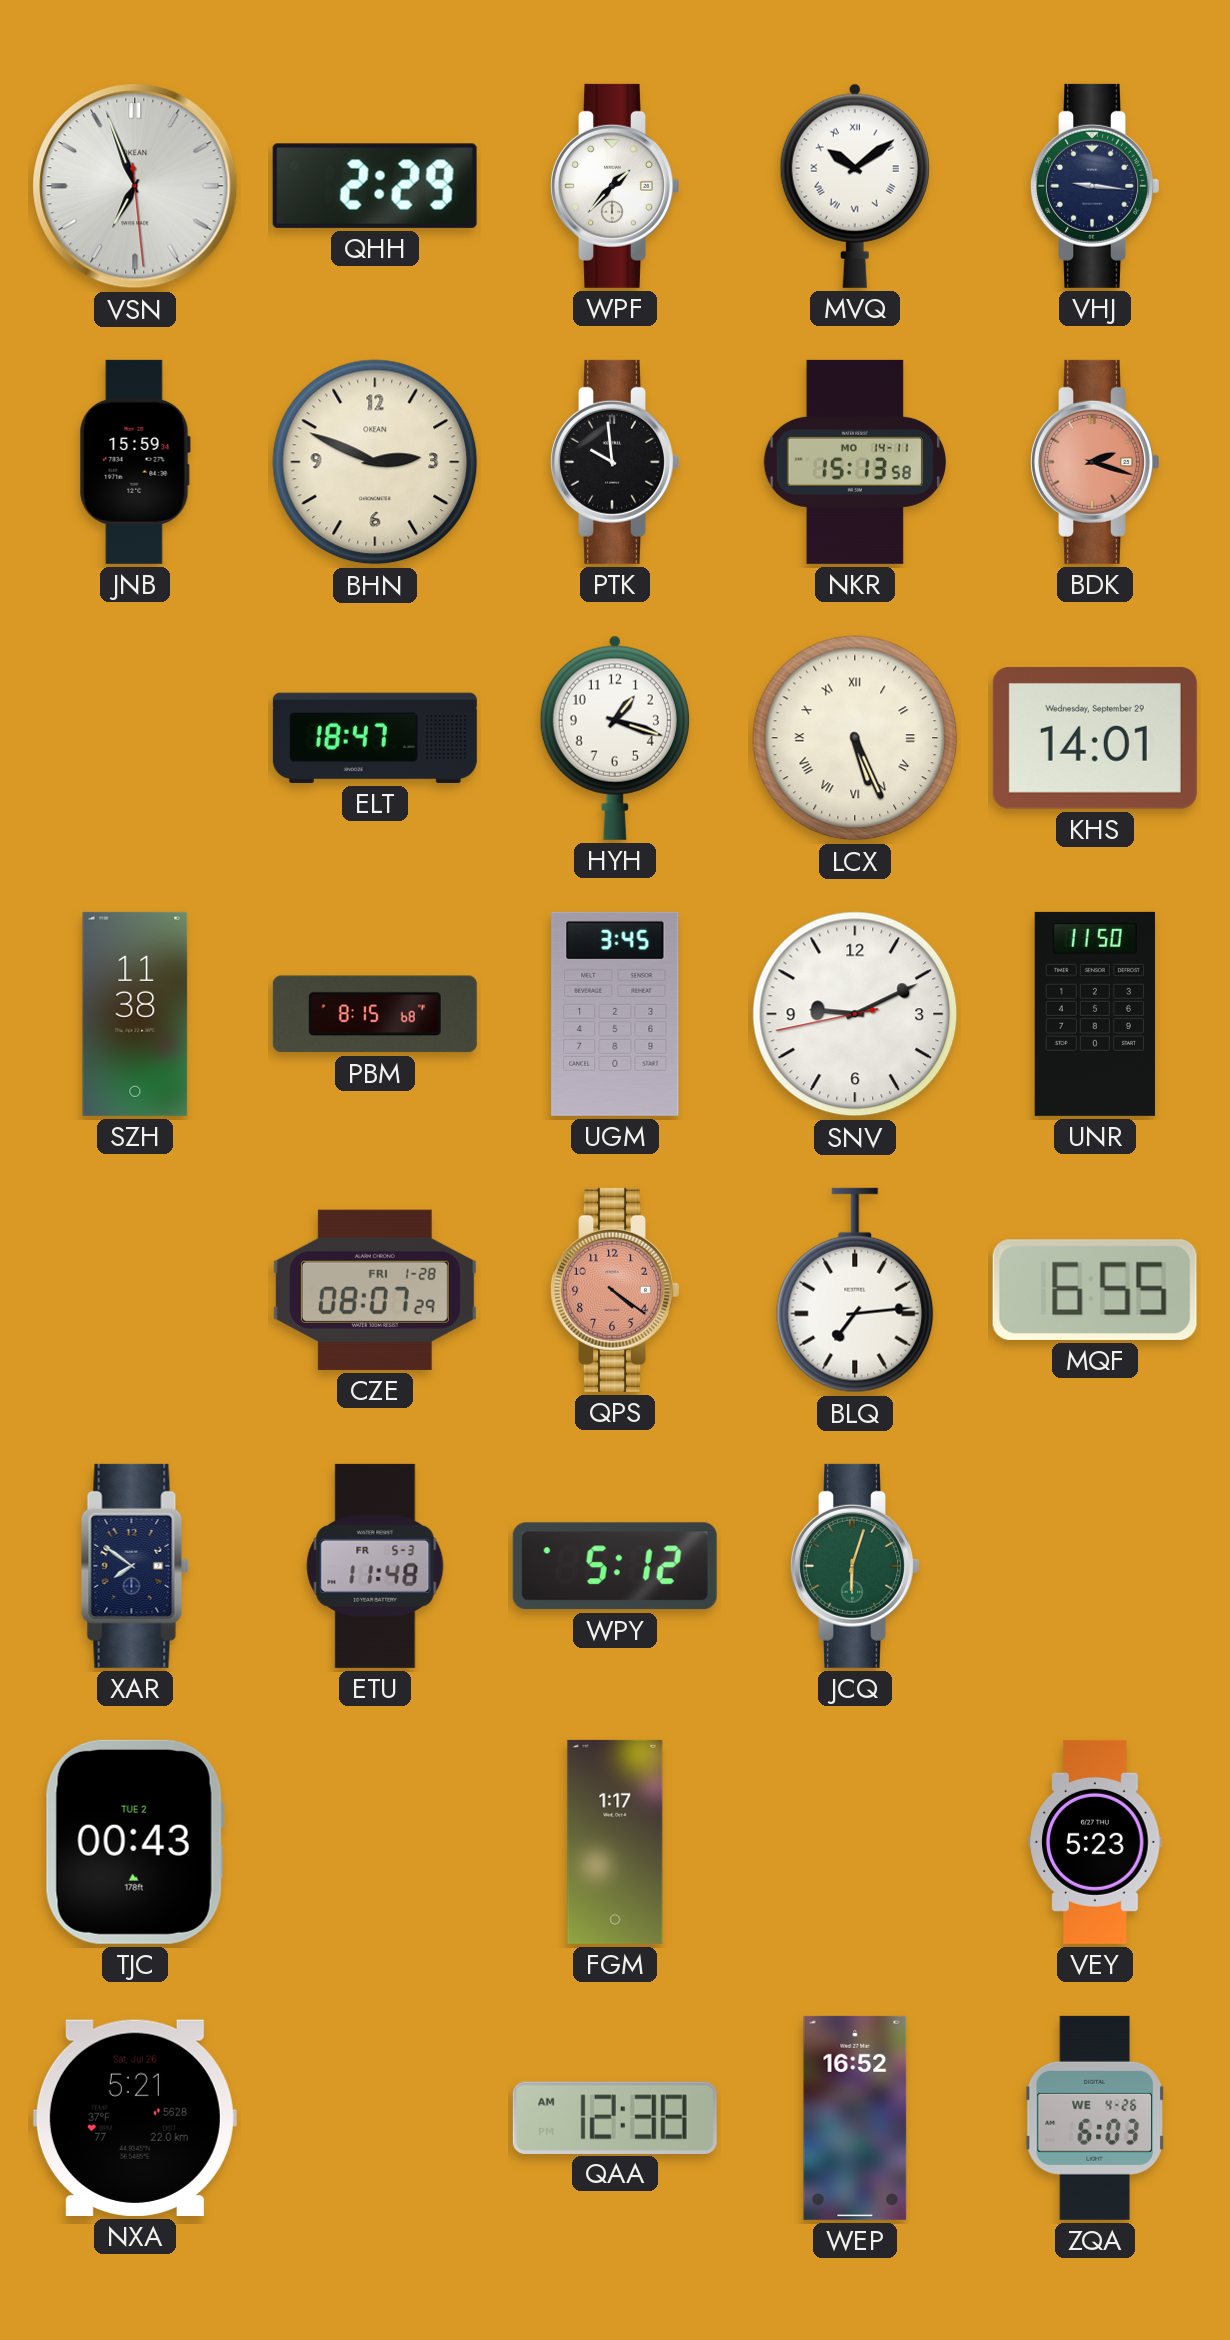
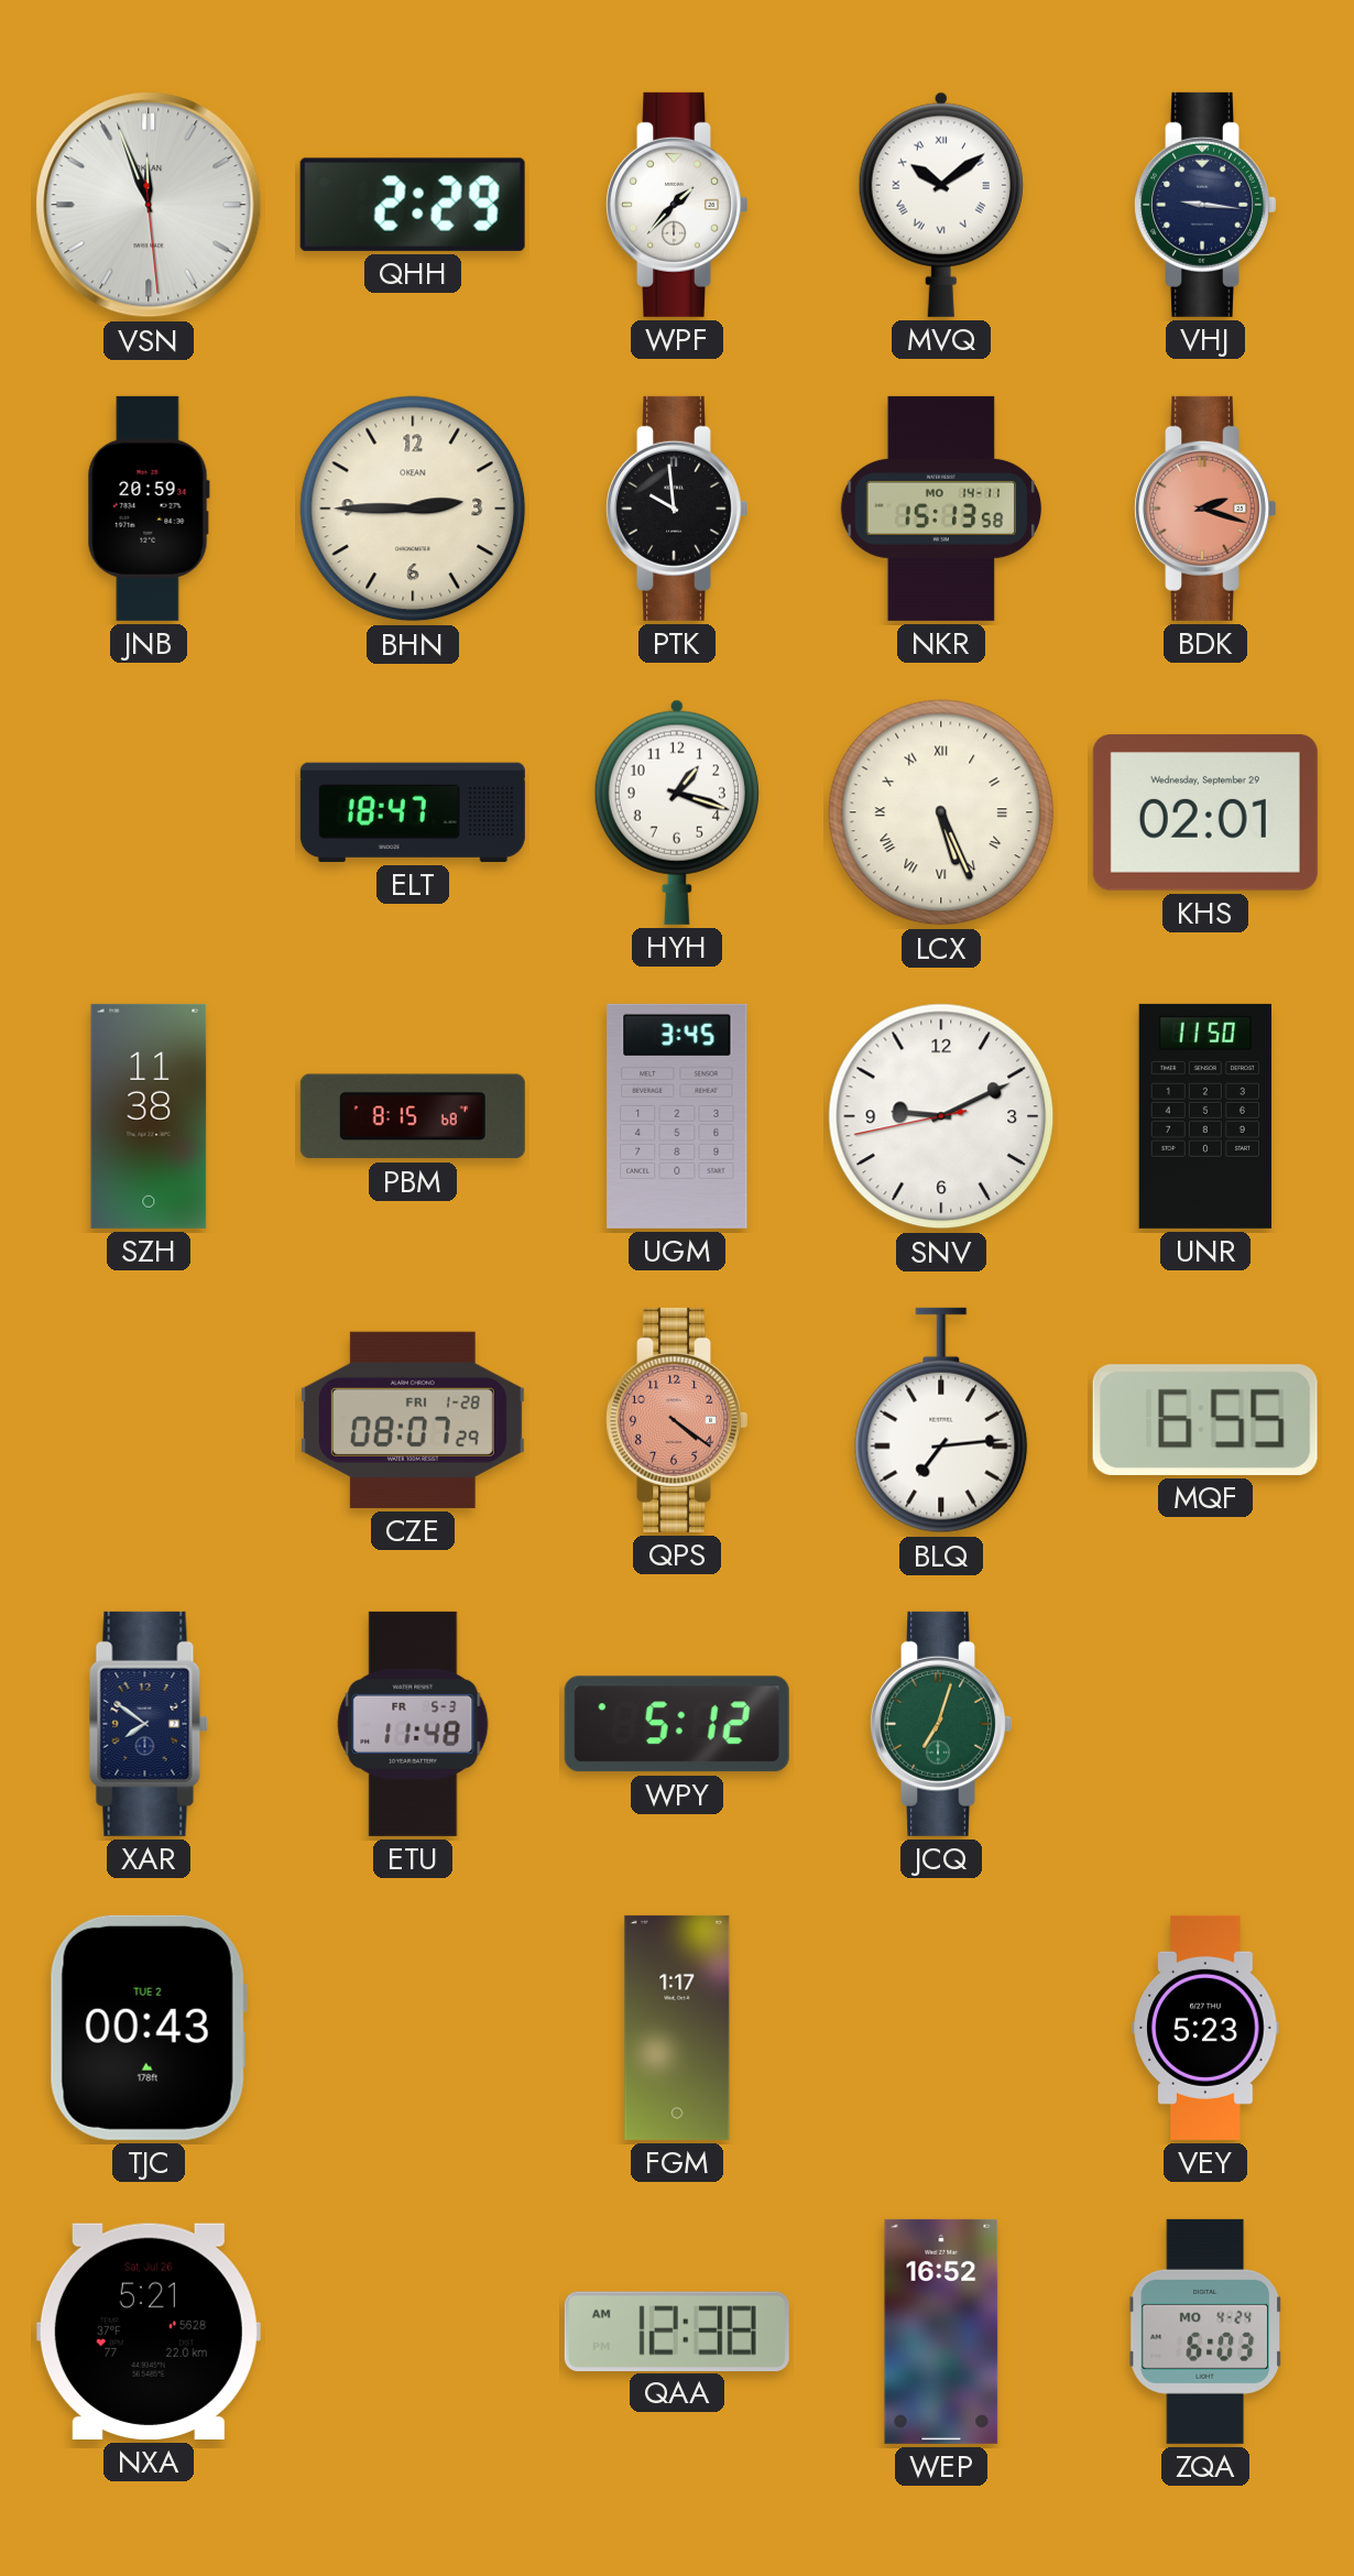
VSN: 6:56 -> 11:56 (149, 205)
JNB: 15:59 -> 20:59 (149, 509)
BHN: 2:49 -> 2:45 (413, 509)
KHS: 14:01 -> 02:01 (1205, 814)
JCQ: 6:03 -> 7:03 (940, 1724)
ZQA date: WE 4-26 -> MO 4-24 (1205, 2332)
